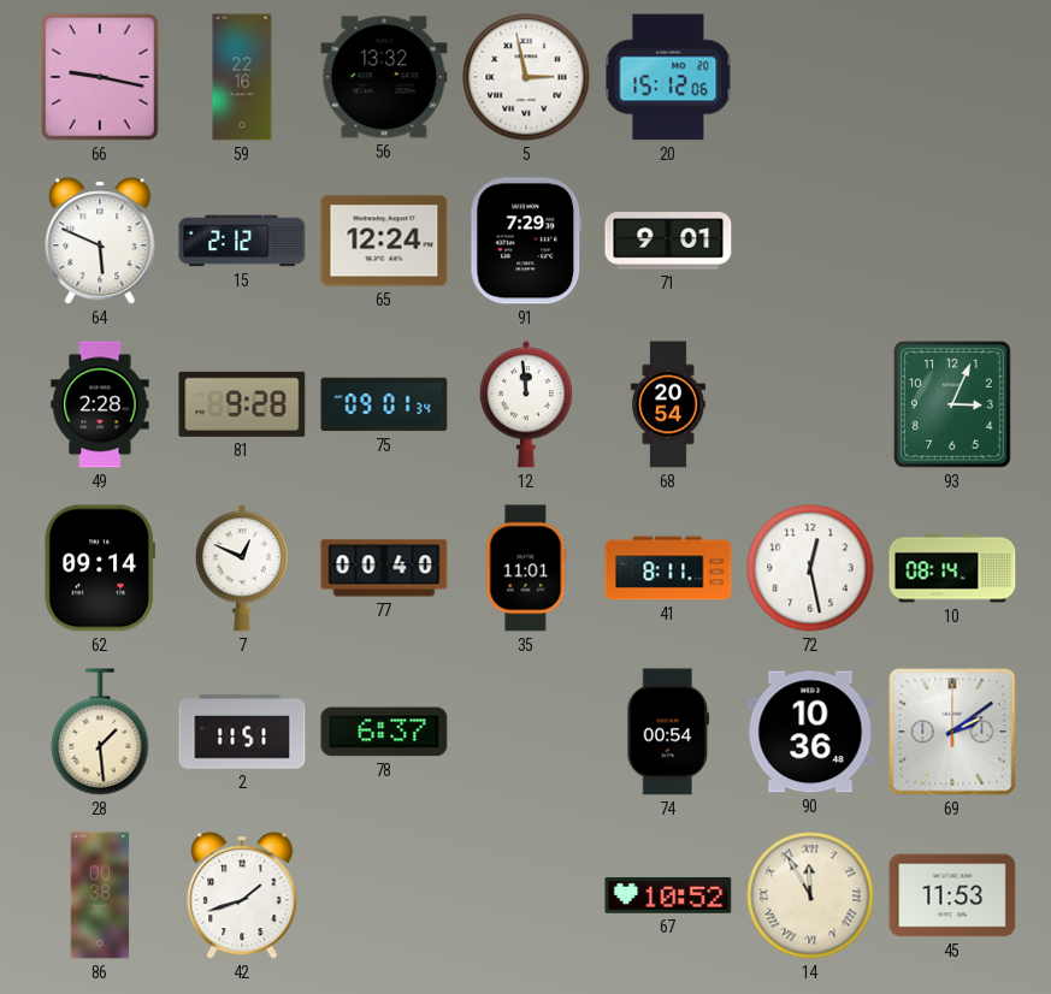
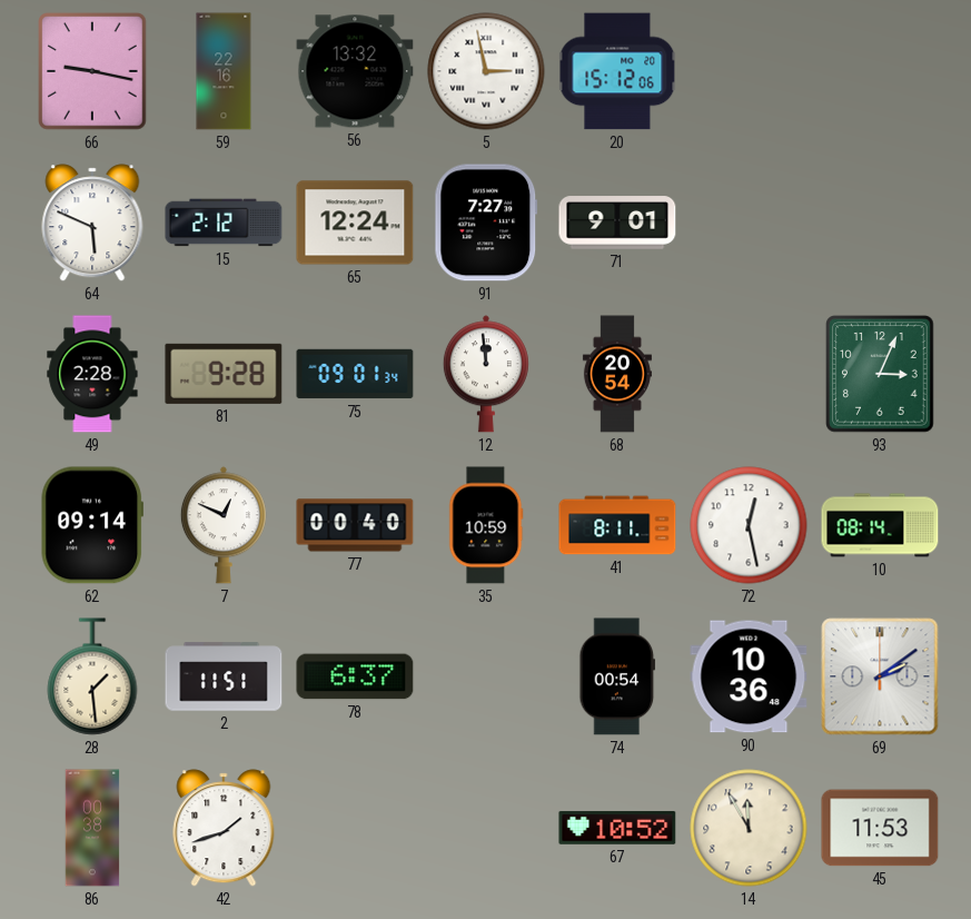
91: 7:29 -> 7:27 (486, 223)
35: 11:01 -> 10:59 (486, 525)
14 numerals: Roman -> Arabic (749, 828)
